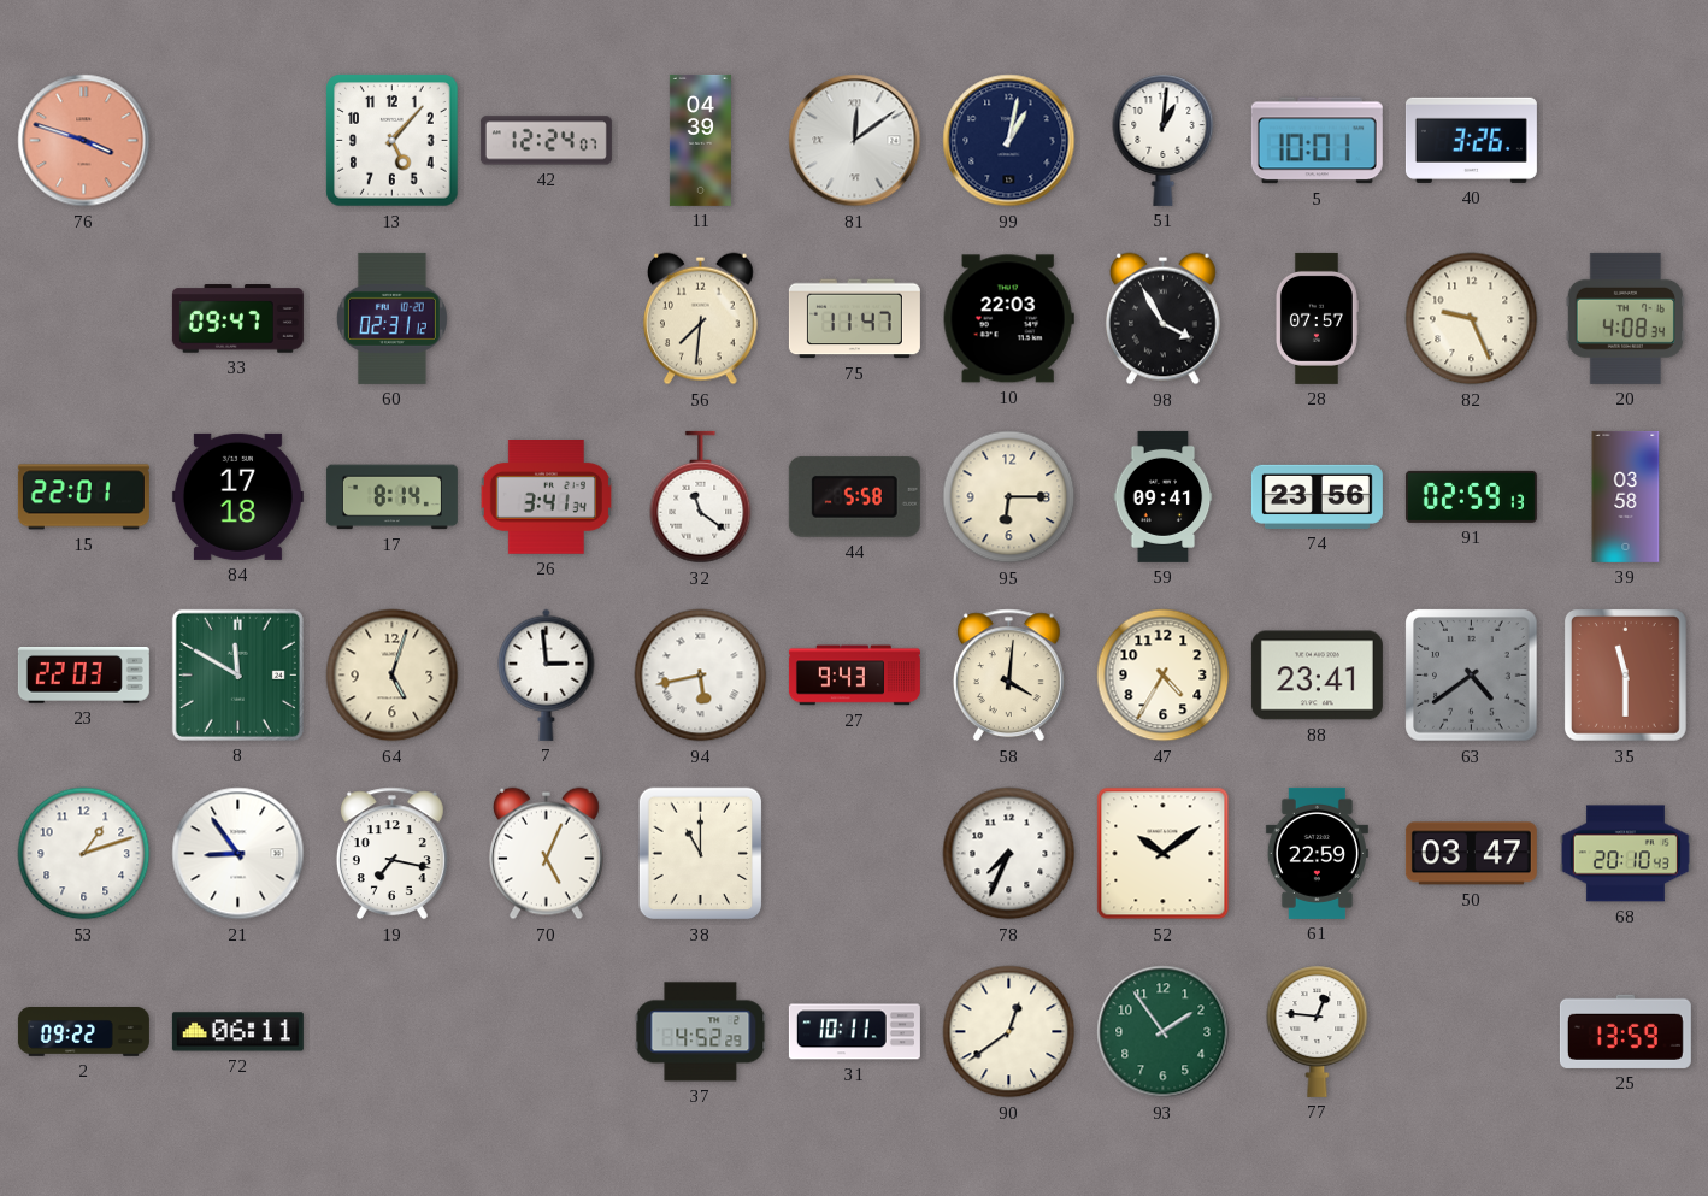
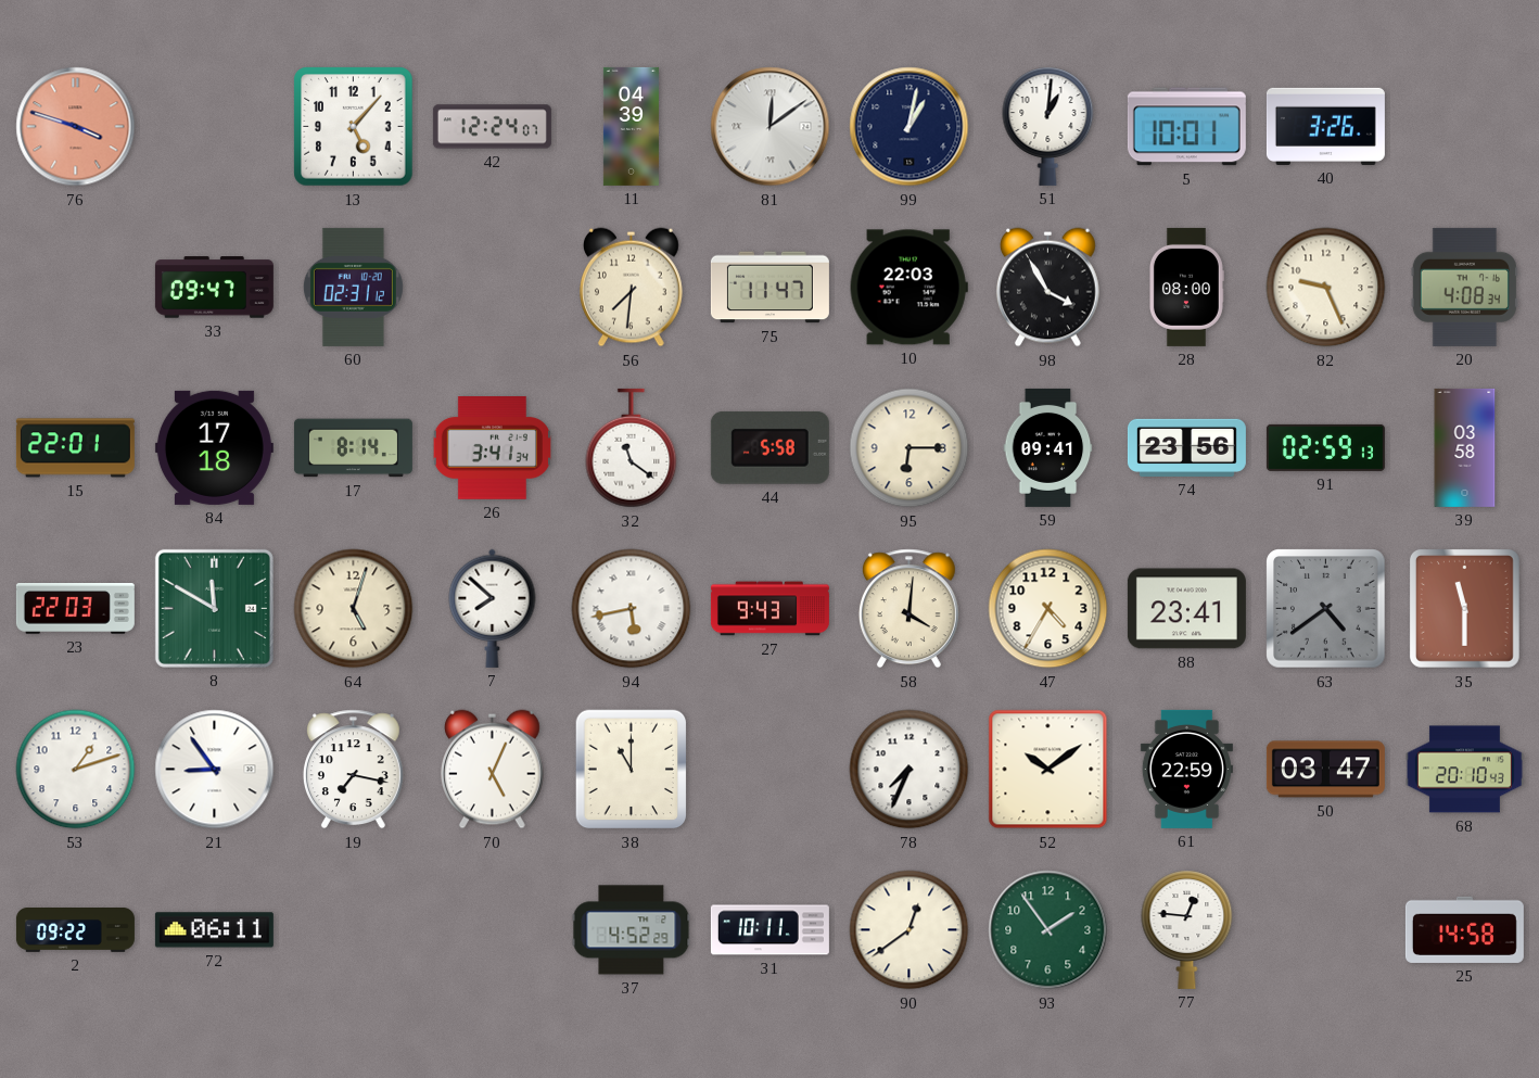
28: 07:57 -> 08:00 (1186, 287)
7: 2:59 -> 7:52 (493, 608)
25: 13:59 -> 14:58 (1464, 929)
